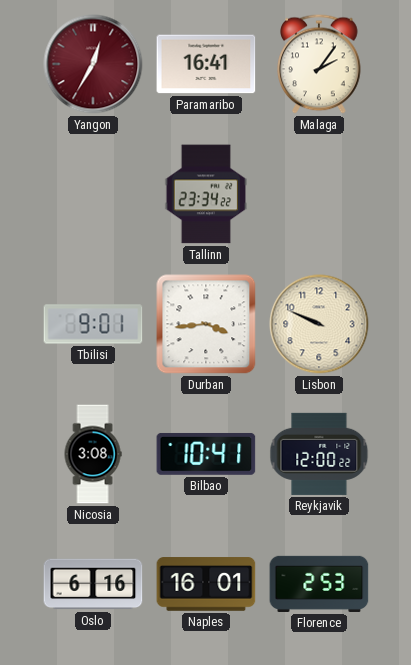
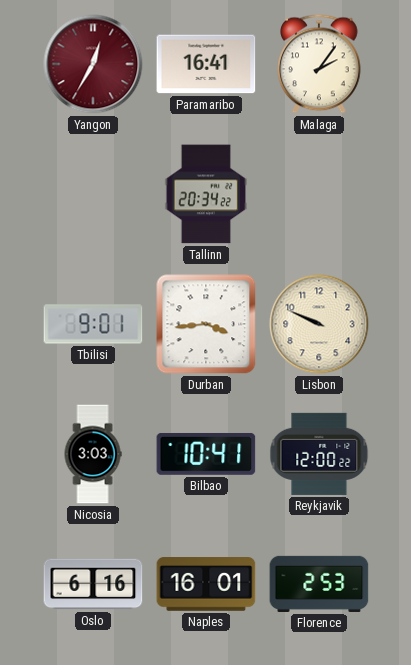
Tallinn: 23:34 -> 20:34 (205, 194)
Nicosia: 3:08 -> 3:03 (93, 454)
